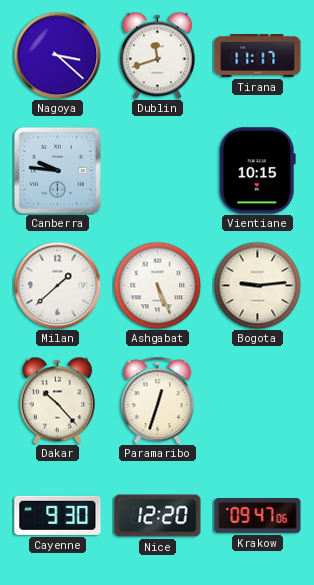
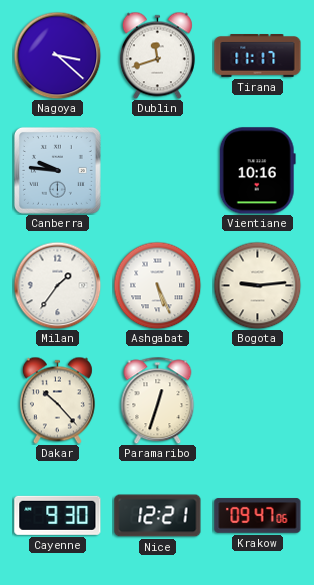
Vientiane: 10:15 -> 10:16 (257, 171)
Milan: 1:38 -> 1:36 (57, 285)
Nice: 12:20 -> 12:21 (158, 516)
